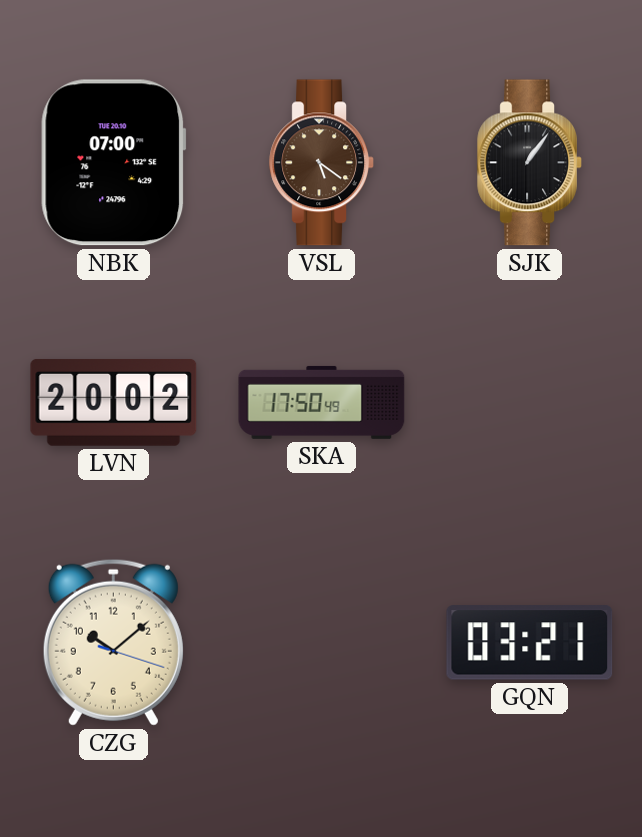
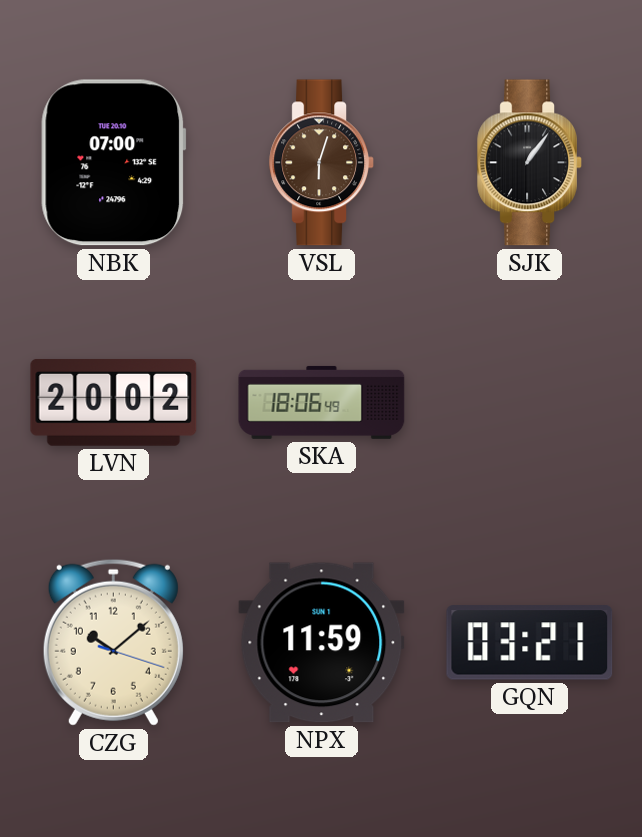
VSL: 5:21 -> 6:03 (321, 163)
SKA: 17:50 -> 18:06 (322, 402)
NPX: none -> 11:59 (322, 643)
